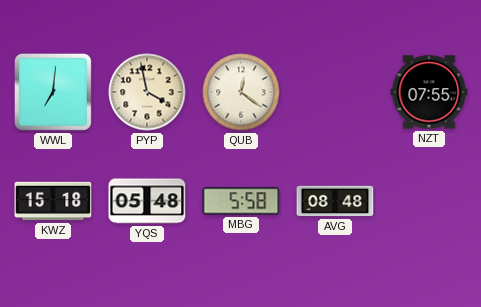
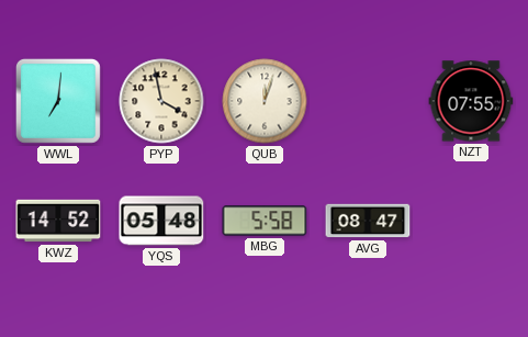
QUB: 12:21 -> 12:03 (265, 101)
KWZ: 15:18 -> 14:52 (58, 221)
AVG: 08:48 -> 08:47 (368, 221)
